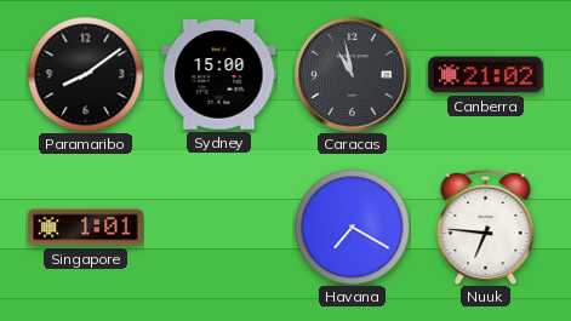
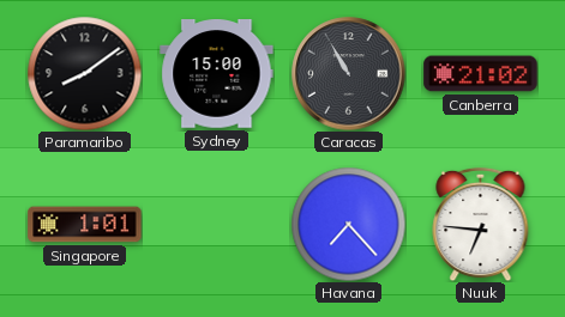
Caracas: 10:58 -> 10:55 (349, 74)
Havana: 7:20 -> 7:23 (348, 224)
